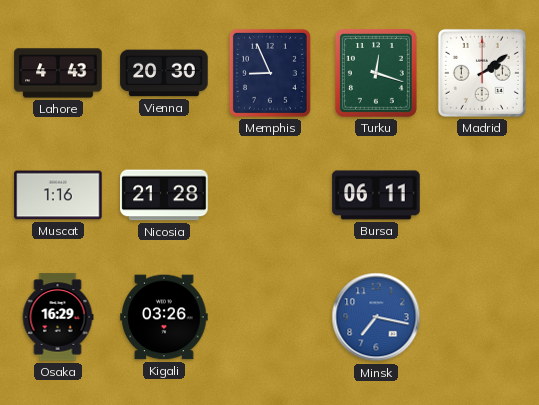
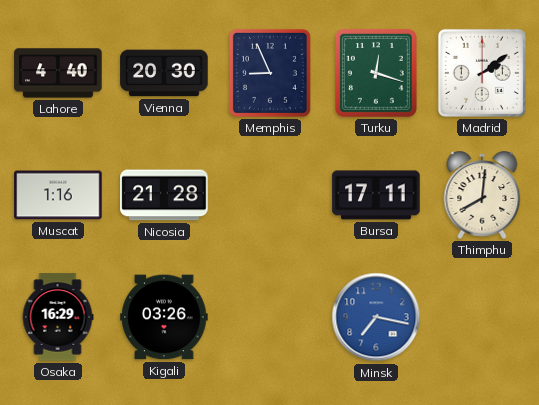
Lahore: 4:43 -> 4:40 (58, 73)
Bursa: 06:11 -> 17:11 (376, 195)
Thimphu: none -> 8:01 (482, 196)
